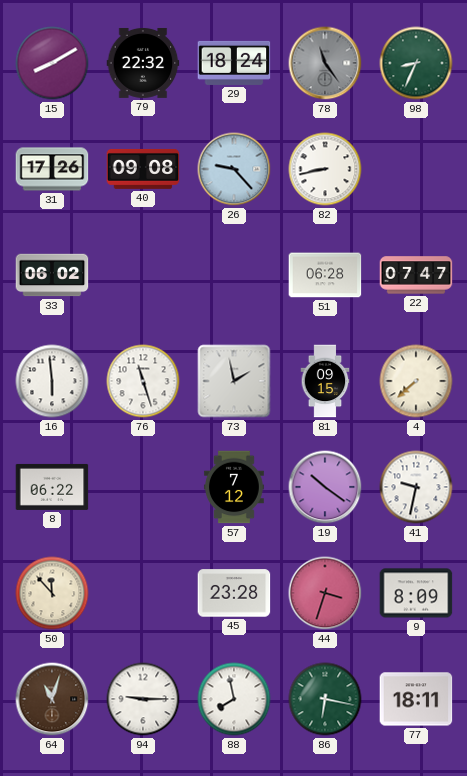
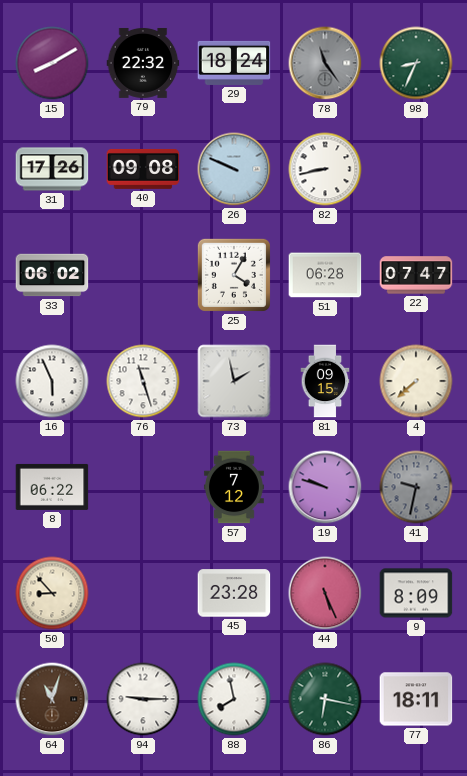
26: 9:23 -> 9:49 (234, 169)
25: none -> 4:05 (234, 275)
16: 5:59 -> 5:56 (52, 381)
19: 10:21 -> 9:48 (325, 487)
41 dial: white -> grey (416, 487)
50: 11:53 -> 8:53 (52, 593)
44: 3:33 -> 5:26 (325, 593)
